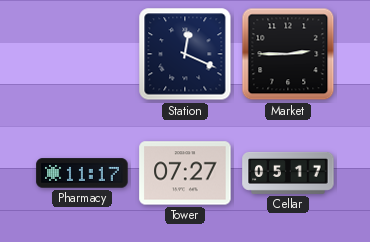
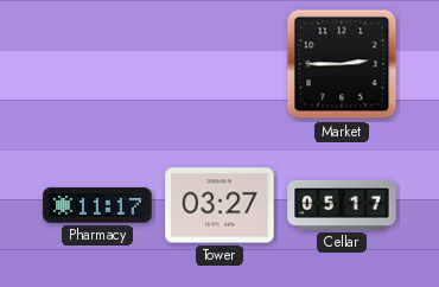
Station: 12:19 -> none (185, 54)
Tower: 07:27 -> 03:27 (220, 205)
